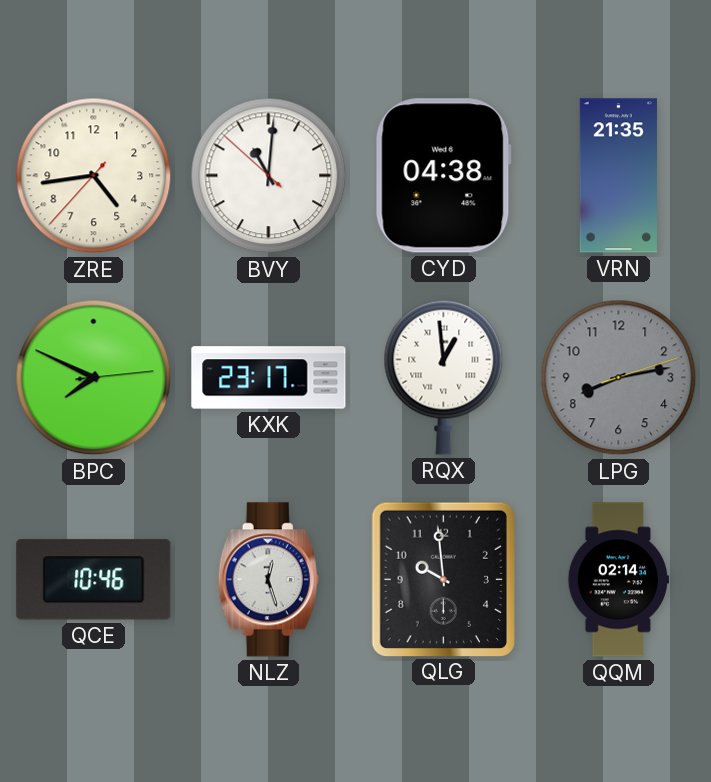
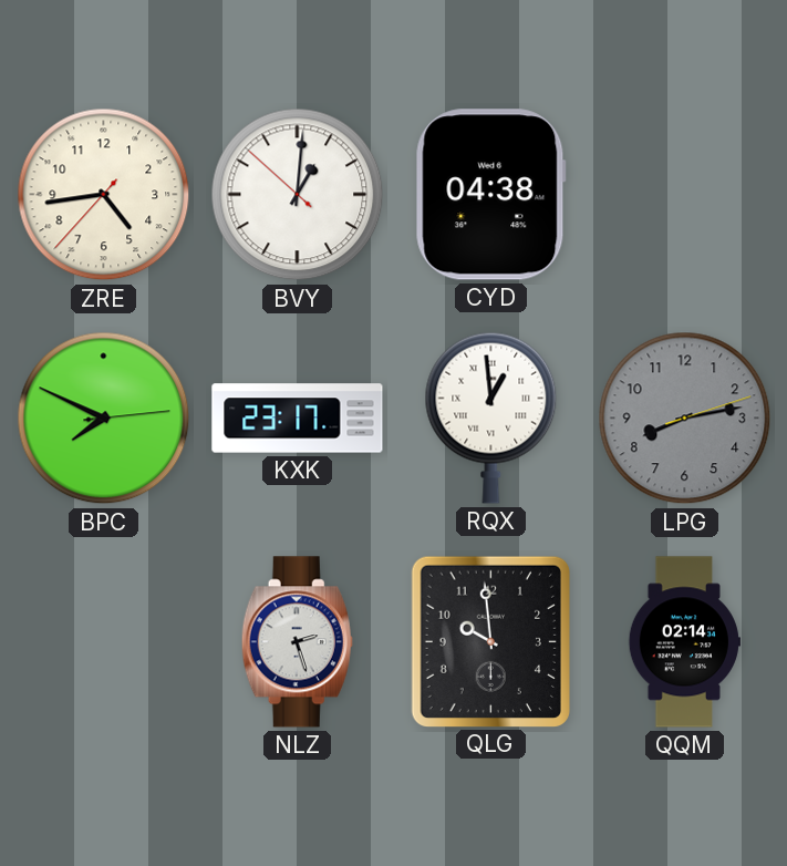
BVY: 11:00 -> 1:00 (298, 195)
VRN: 21:35 -> none (618, 176)
QCE: 10:46 -> none (94, 580)
NLZ: 12:27 -> 2:27 (297, 642)
